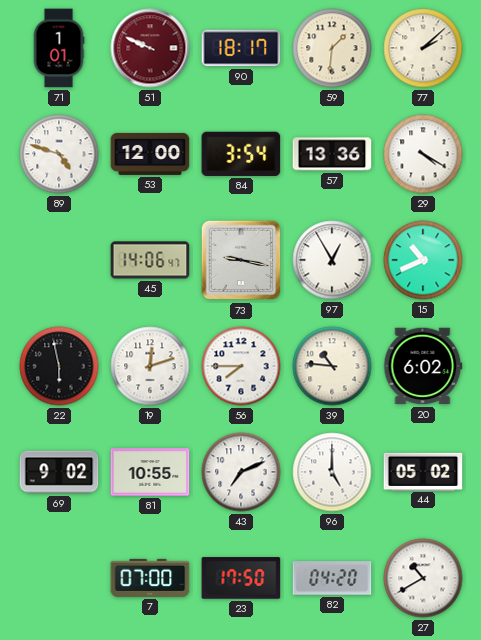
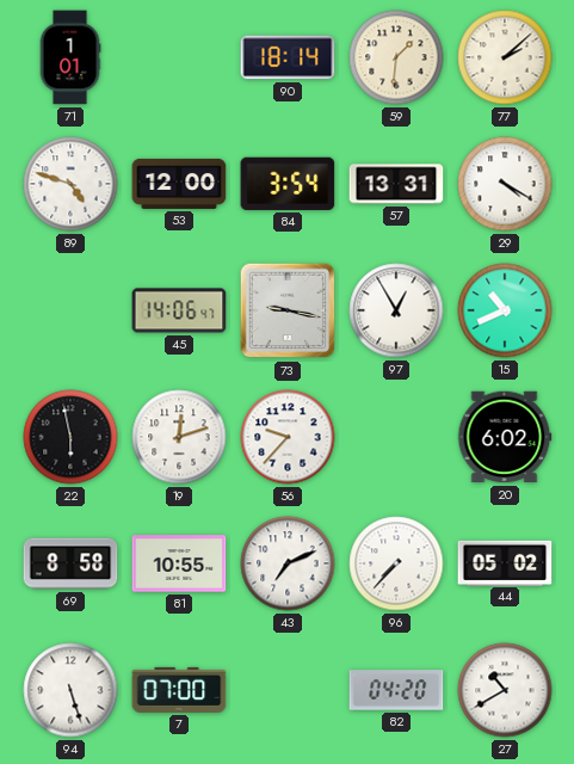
51: 9:49 -> none (150, 48)
90: 18:17 -> 18:14 (288, 57)
57: 13:36 -> 13:31 (396, 184)
56: 7:45 -> 9:37 (288, 437)
39: 10:46 -> none (332, 366)
69: 9:02 -> 8:58 (70, 563)
96: 5:00 -> 7:37 (396, 563)
94: none -> 5:27 (70, 690)
23: 17:50 -> none (241, 578)
